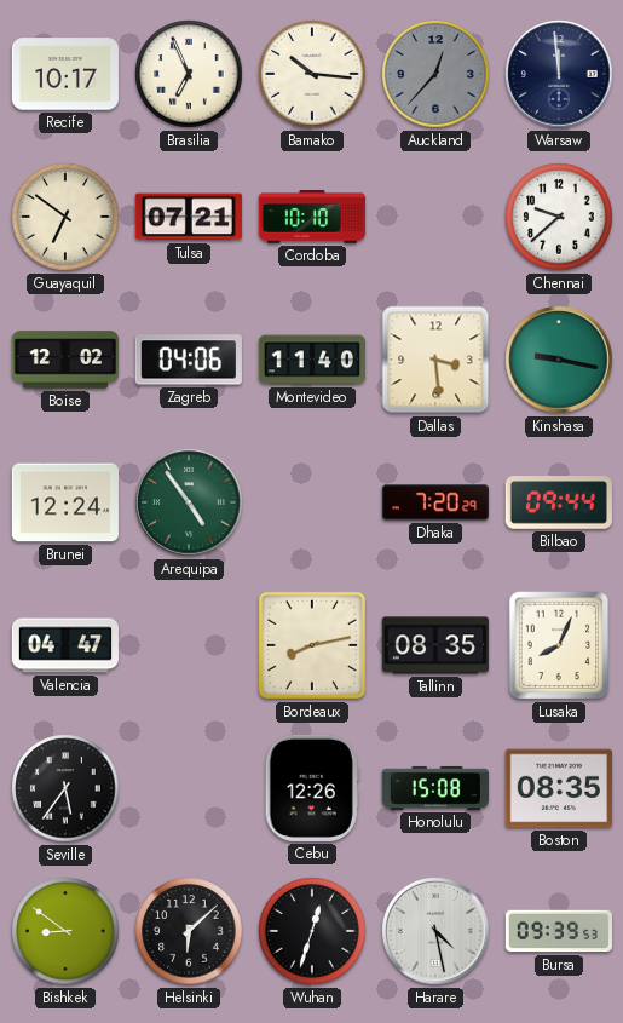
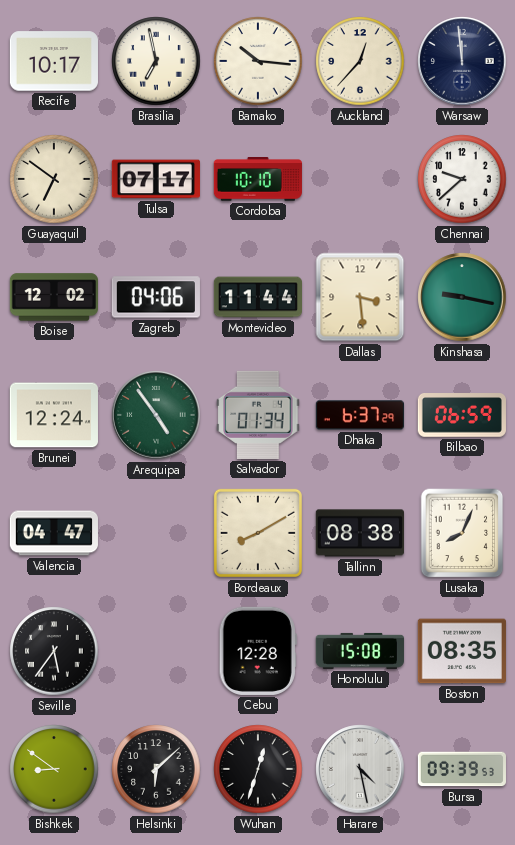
Brasilia: 6:56 -> 6:58 (156, 61)
Auckland dial: grey -> cream (360, 61)
Tulsa: 07:21 -> 07:17 (156, 179)
Montevideo: 11:40 -> 11:44 (257, 297)
Salvador: none -> 01:34 (258, 415)
Dhaka: 7:20 -> 6:37 (360, 415)
Bilbao: 09:44 -> 06:59 (462, 415)
Bordeaux: 8:13 -> 8:10 (258, 533)
Tallinn: 08:35 -> 08:38 (360, 533)
Cebu: 12:26 -> 12:28 (258, 651)
